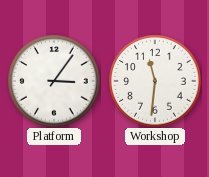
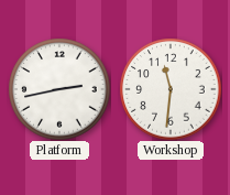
Platform: 3:06 -> 2:43 (59, 89)
